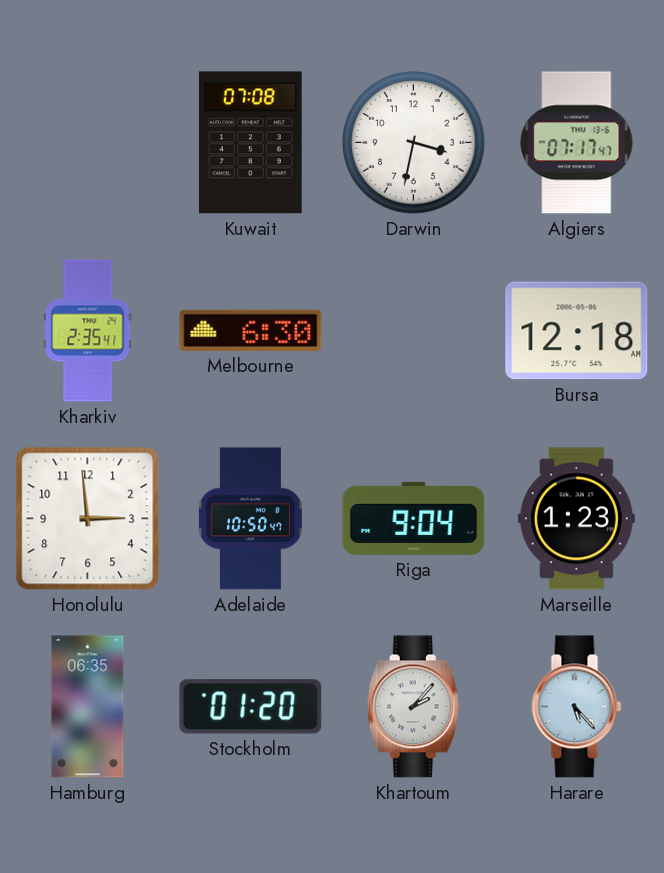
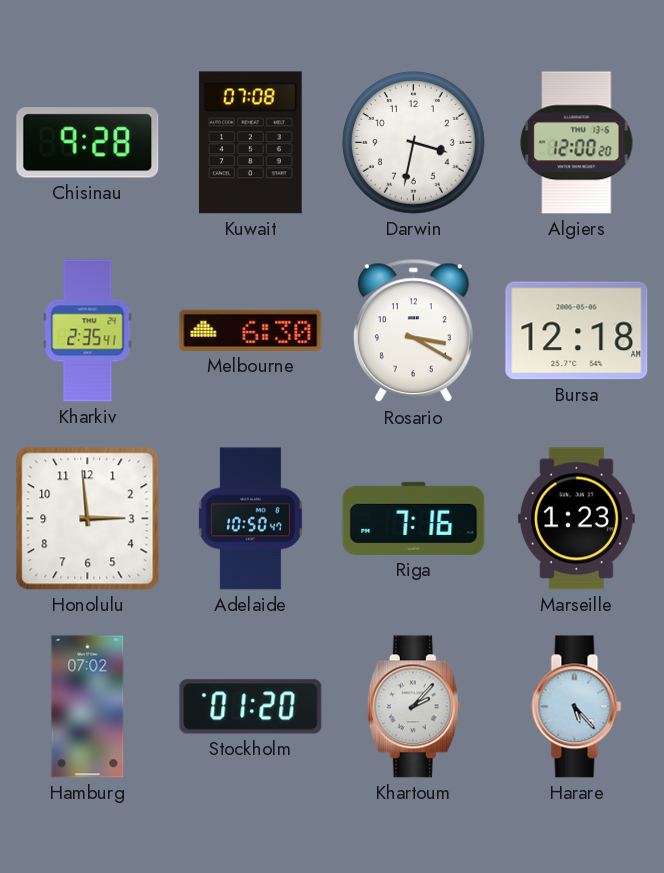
Chisinau: none -> 9:28 (88, 143)
Algiers: 07:17 -> 12:00 (577, 143)
Rosario: none -> 3:20 (413, 331)
Riga: 9:04 -> 7:16 (414, 518)
Hamburg: 06:35 -> 07:02 (88, 707)
